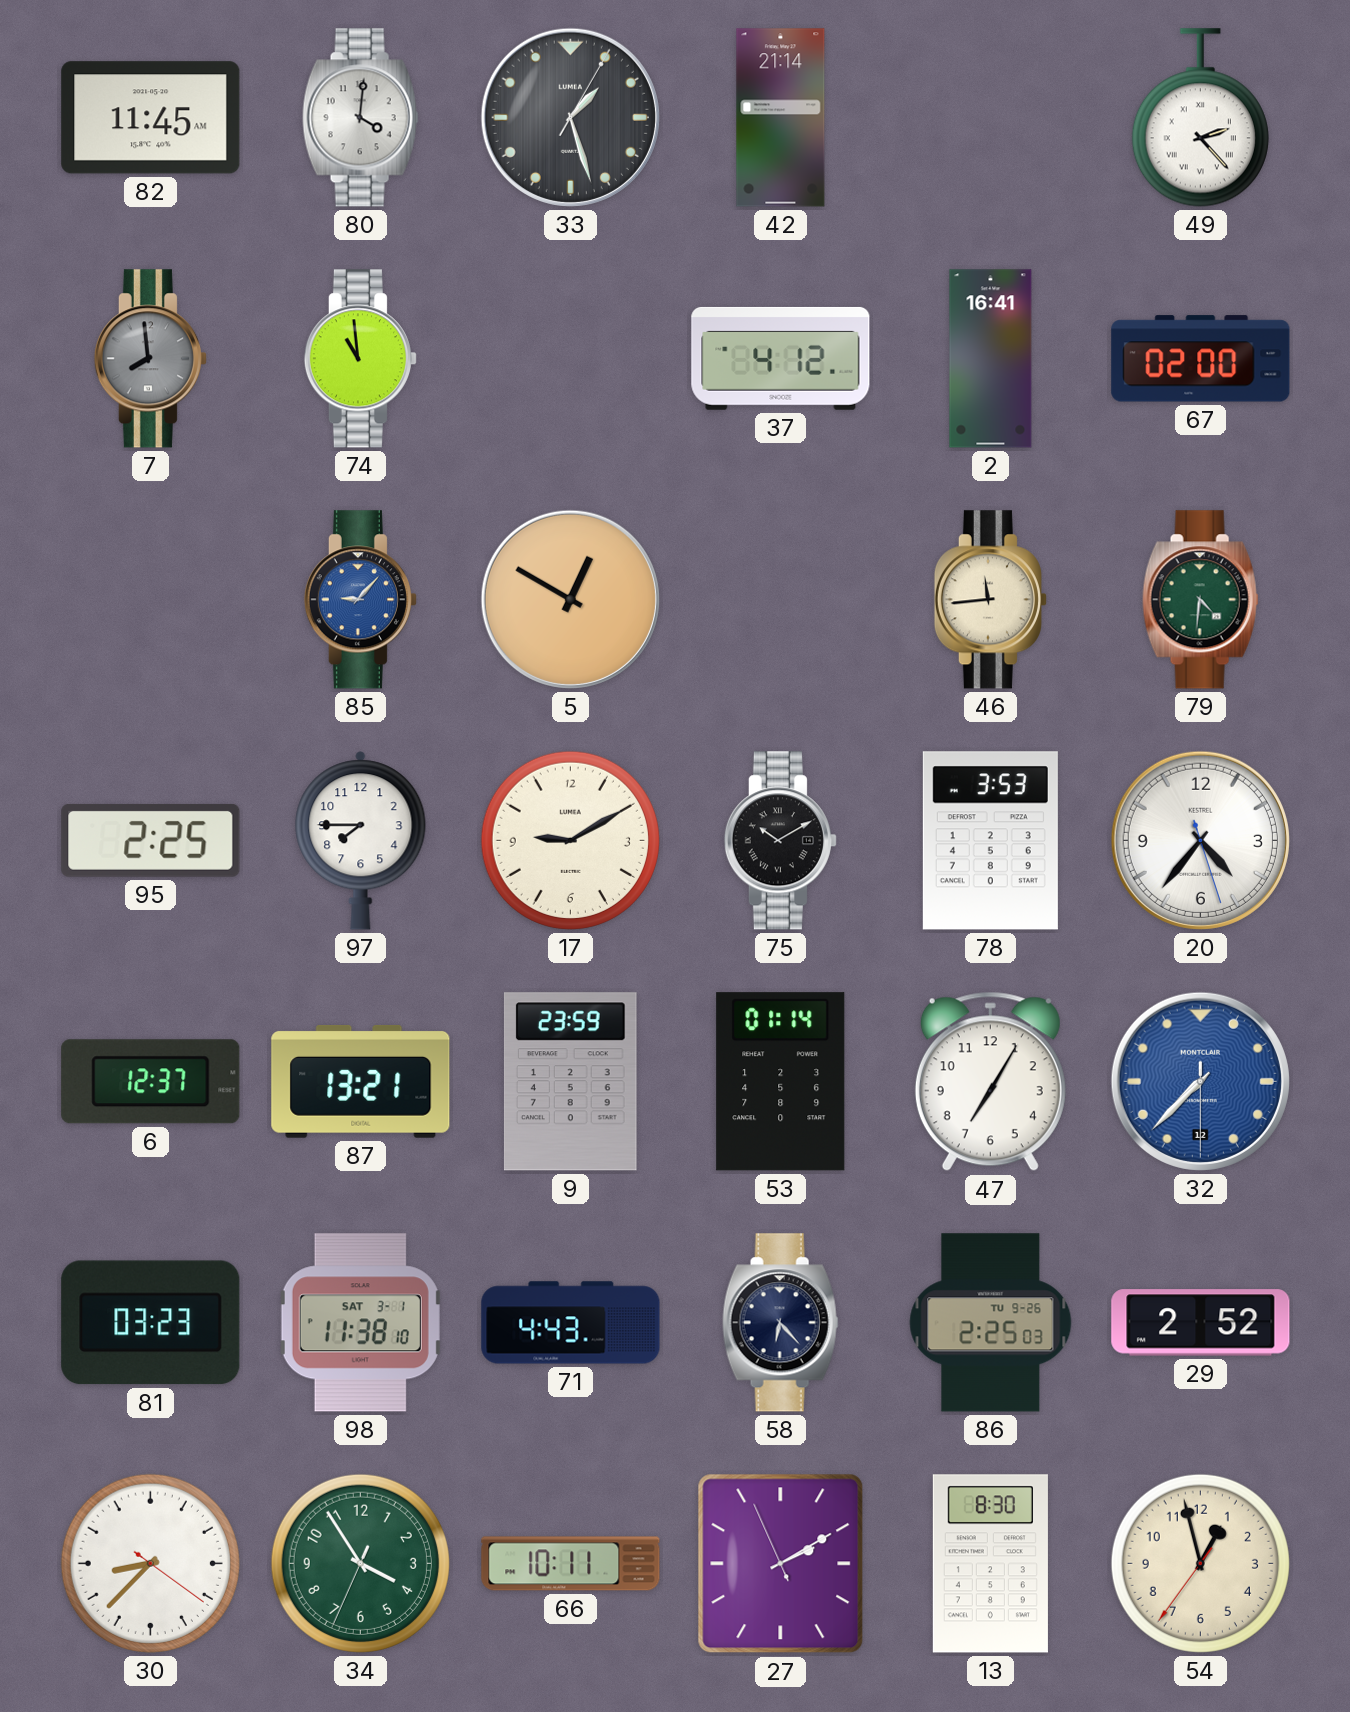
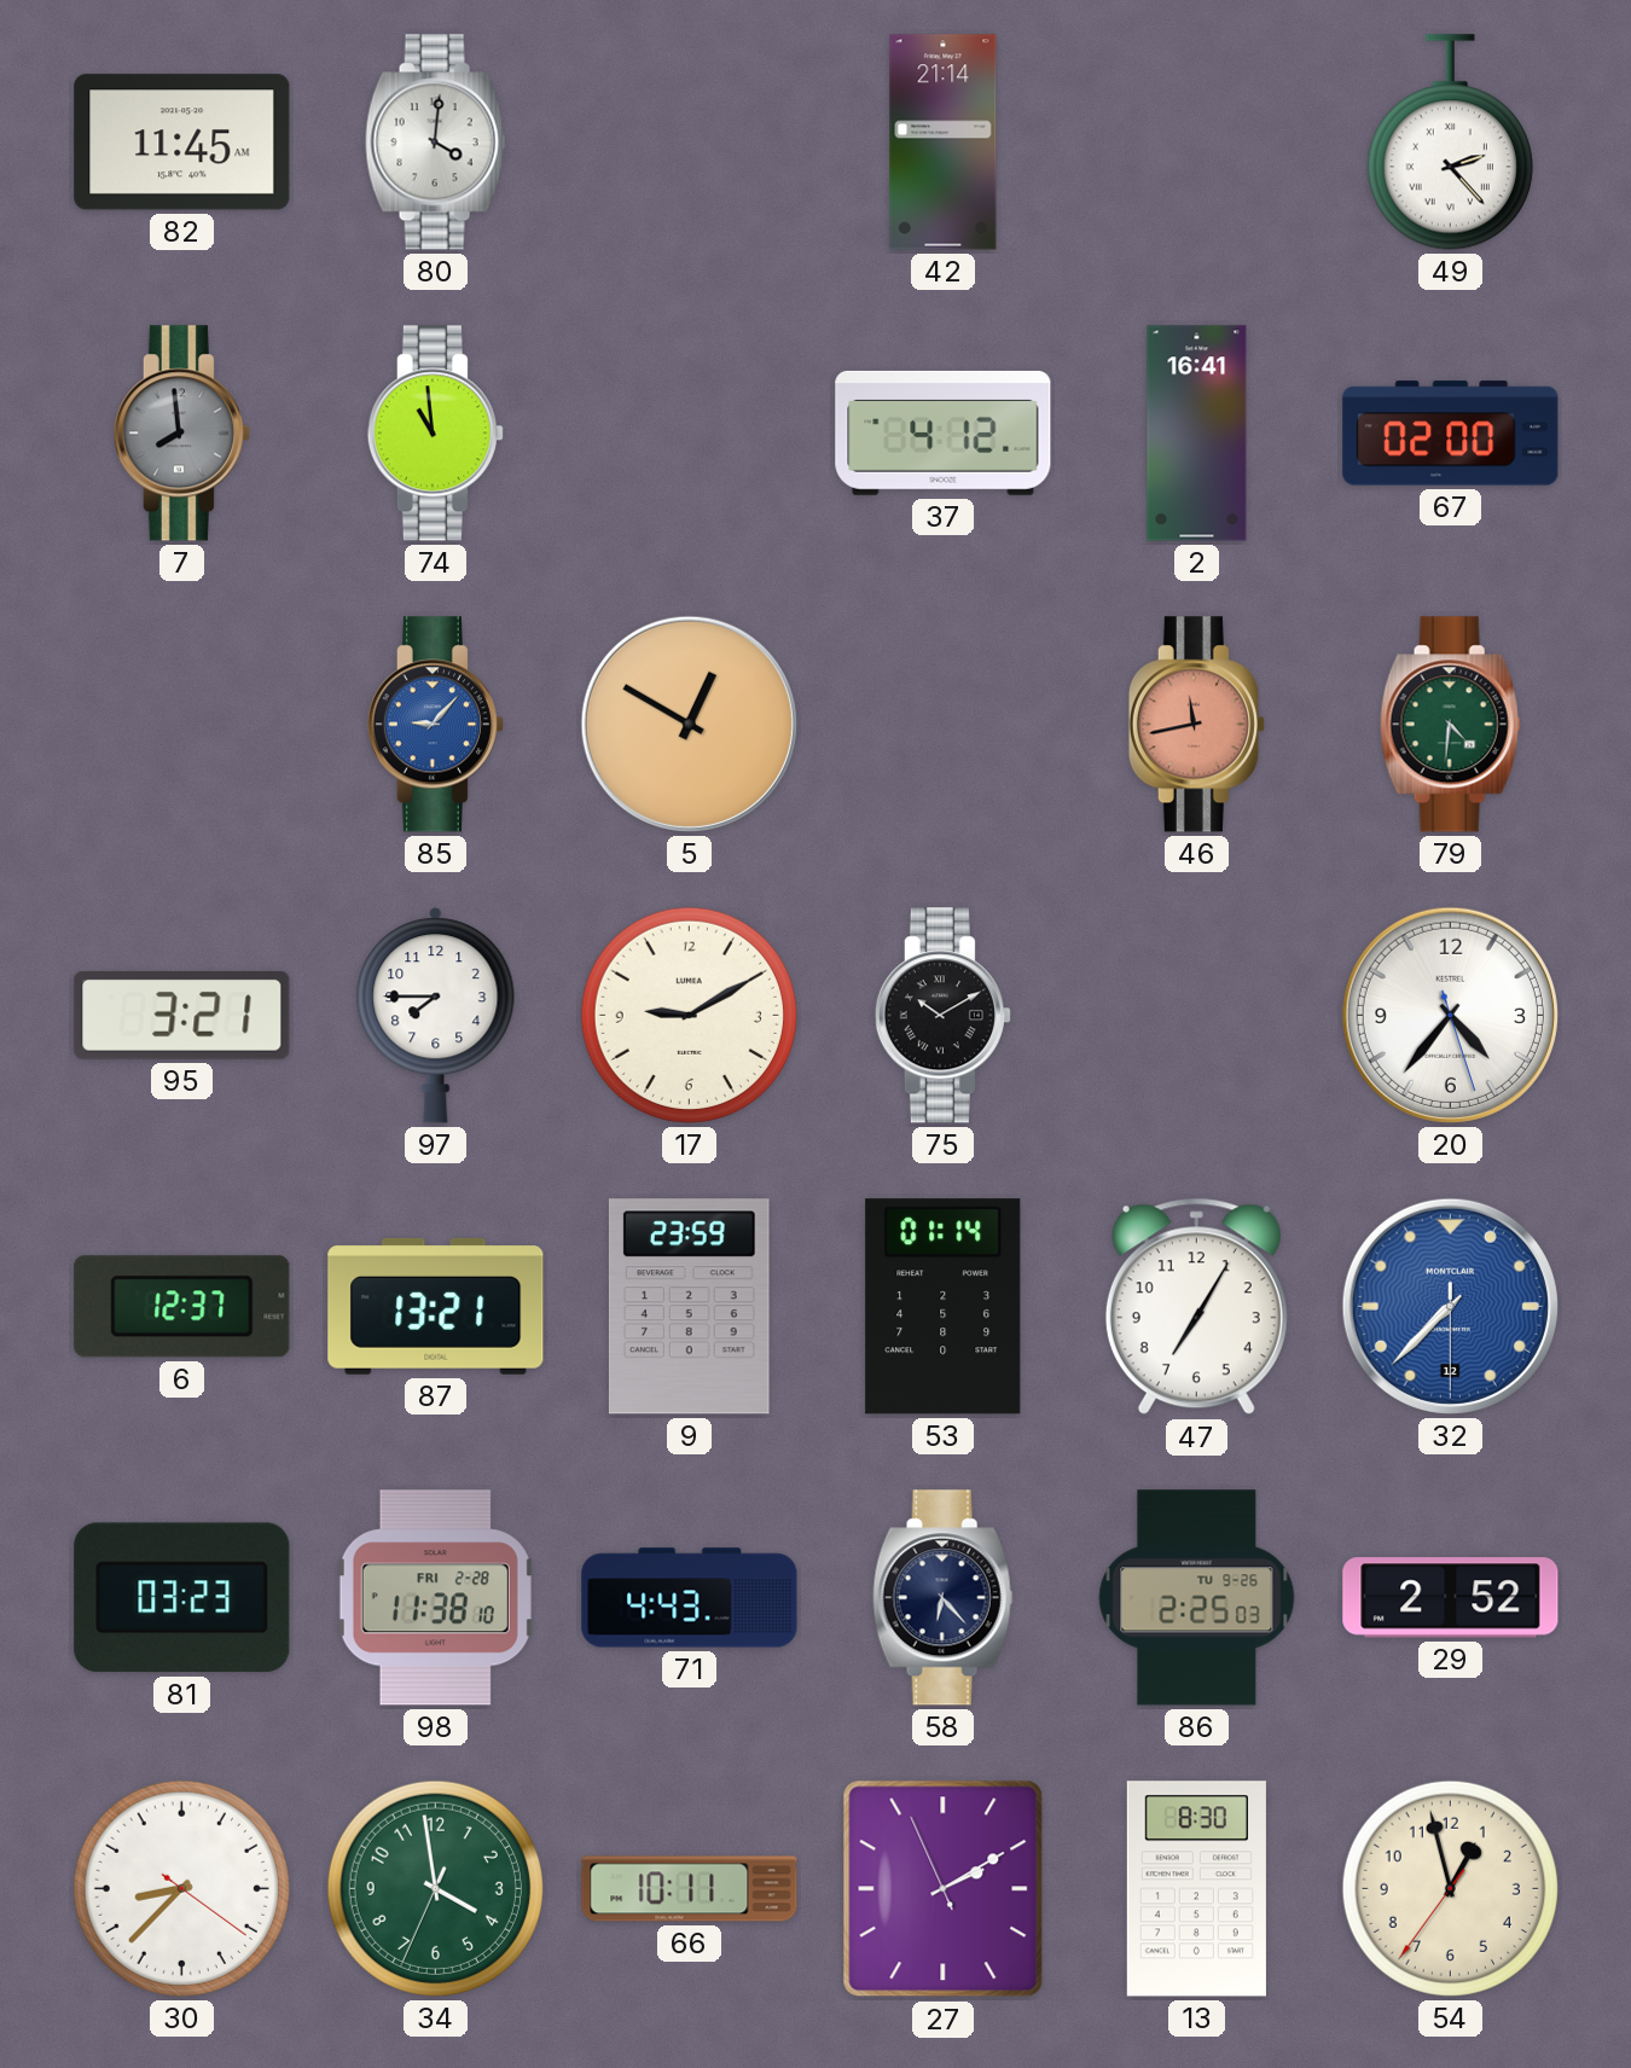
33: 1:27 -> none (570, 117)
46: 11:44 -> 11:43 (1196, 725)
46 dial: cream -> salmon (1196, 725)
95: 2:25 -> 3:21 (182, 1015)
78: 3:53 -> none (990, 841)
98 date: SAT 3-1 -> FRI 2-28 (435, 1598)
34: 3:54 -> 3:58 (435, 1888)
